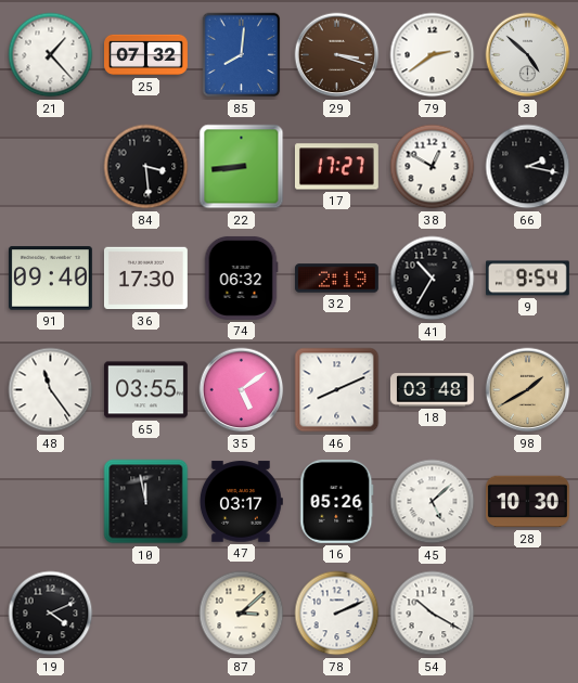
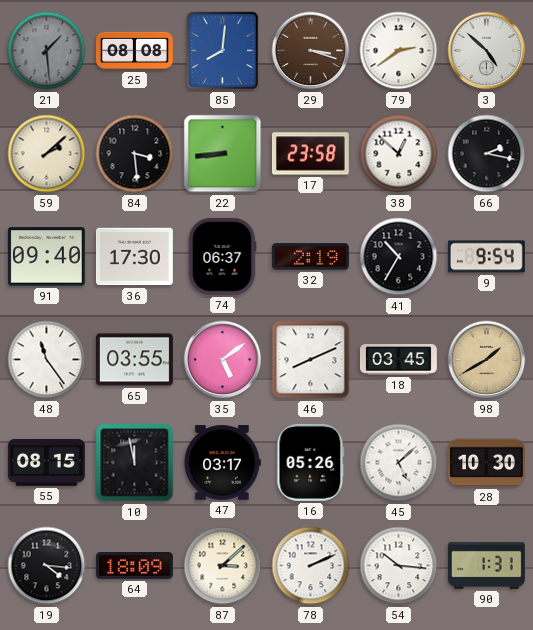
21: 1:23 -> 1:29 (47, 51)
21 dial: white -> grey (47, 51)
25: 07:32 -> 08:08 (135, 51)
59: none -> 2:08 (47, 154)
17: 17:27 -> 23:58 (310, 154)
38: 12:50 -> 12:52 (399, 154)
74: 06:32 -> 06:37 (222, 256)
18: 03:48 -> 03:45 (398, 360)
55: none -> 08:15 (46, 462)
19: 4:11 -> 4:16 (47, 566)
64: none -> 18:09 (134, 566)
54: 10:20 -> 10:16 (399, 566)
90: none -> 1:31 (486, 565)
